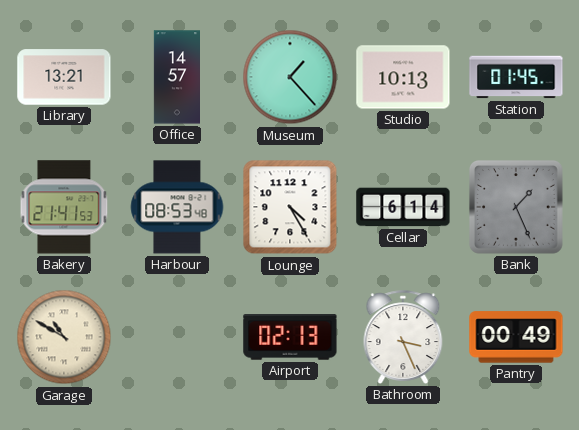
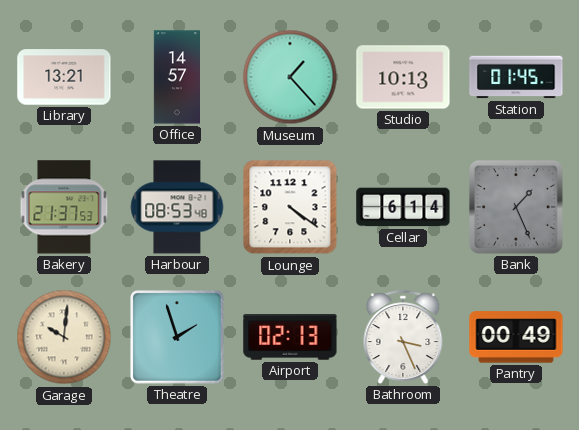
Bakery: 21:41 -> 21:37 (64, 207)
Lounge: 4:25 -> 4:21 (290, 207)
Garage: 10:50 -> 10:01 (64, 337)
Theatre: none -> 1:57 (177, 337)
